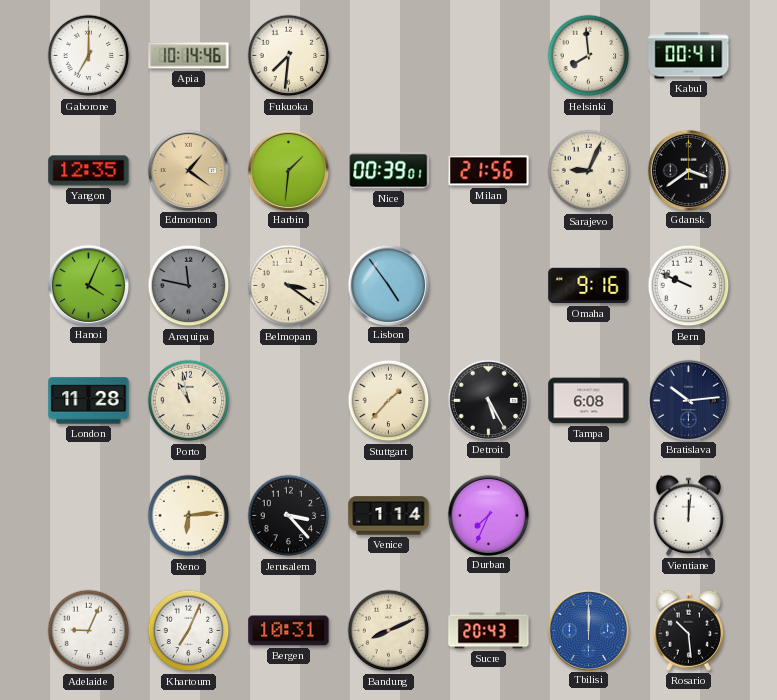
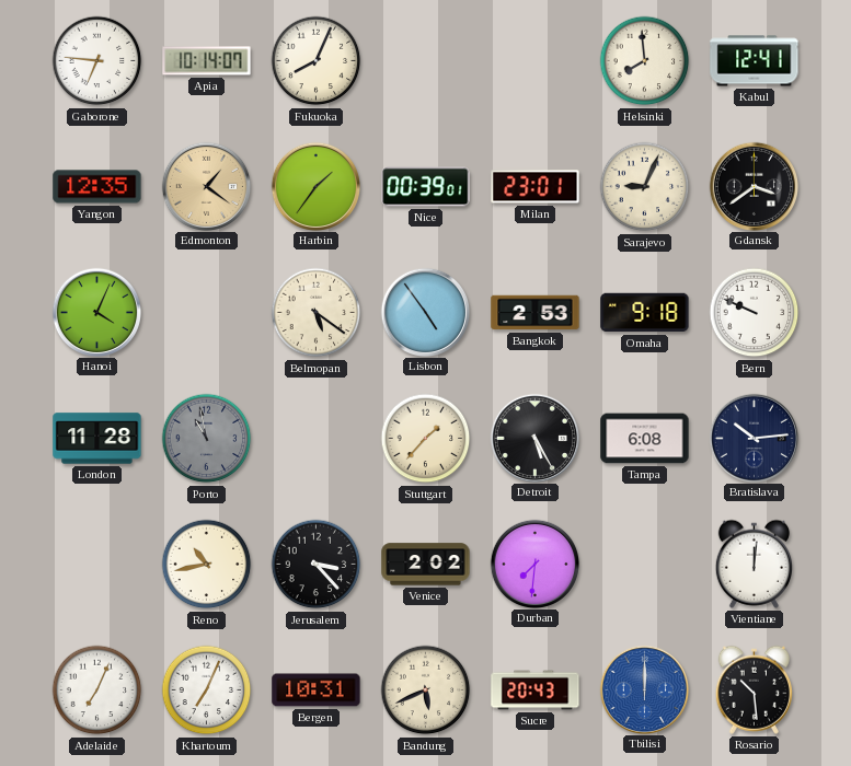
Gaborone: 7:00 -> 6:46 (97, 61)
Apia: 10:14:46 -> 10:14:07 (207, 61)
Fukuoka: 7:31 -> 8:04 (317, 61)
Kabul: 00:41 -> 12:41 (755, 61)
Harbin: 1:31 -> 1:36 (315, 186)
Milan: 21:56 -> 23:01 (536, 187)
Arequipa: 11:47 -> none (189, 286)
Belmopan: 3:21 -> 5:21 (317, 313)
Bangkok: none -> 2:53 (536, 313)
Omaha: 9:16 -> 9:18 (645, 313)
Porto dial: cream -> grey (207, 439)
Reno: 6:14 -> 10:43 (207, 565)
Venice: 1:14 -> 2:02 (426, 565)
Durban: 7:34 -> 7:31 (534, 564)
Adelaide: 9:04 -> 7:04 (97, 690)
Bandung: 8:11 -> 5:41 (426, 690)
